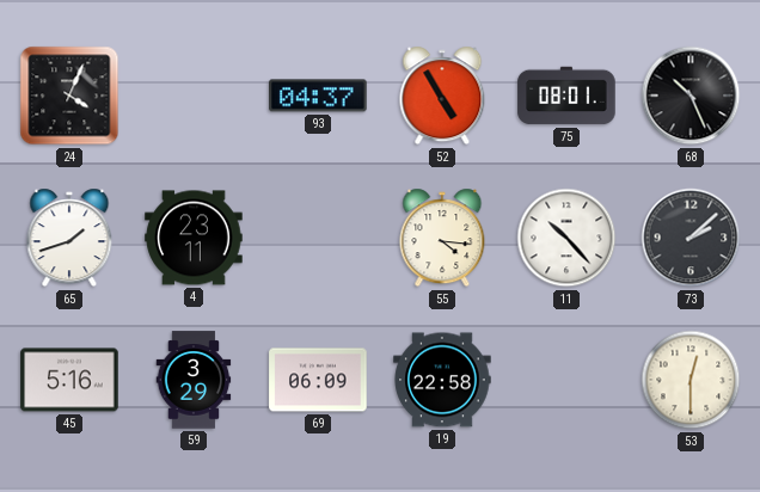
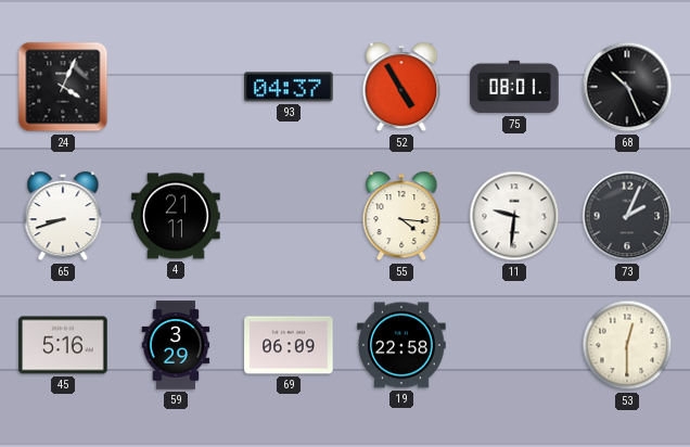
65: 1:42 -> 8:42 (63, 216)
4: 23:11 -> 21:11 (176, 216)
11: 10:23 -> 9:31 (514, 216)
73: 2:08 -> 2:04 (627, 216)
